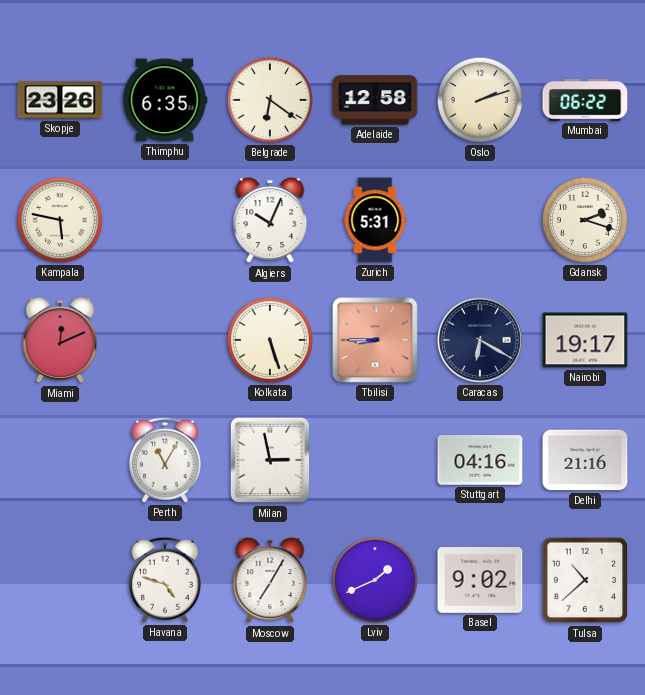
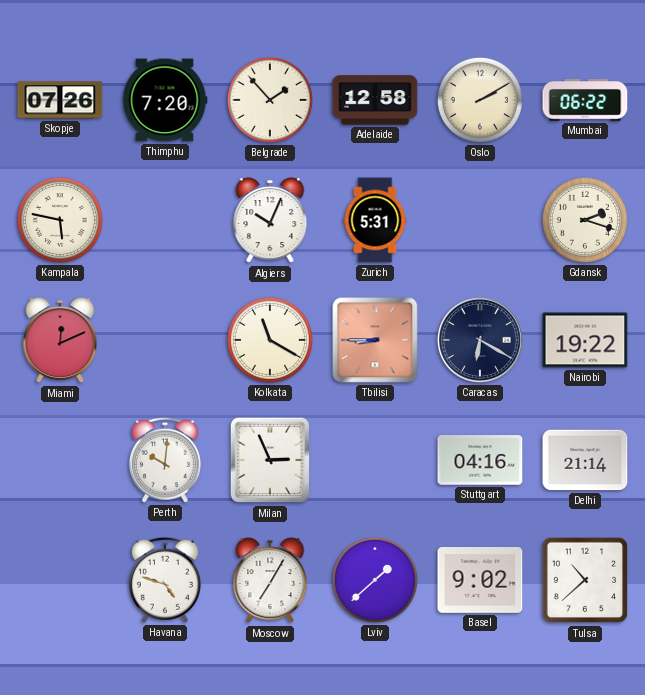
Skopje: 23:26 -> 07:26 (60, 100)
Thimphu: 6:35 -> 7:20 (165, 100)
Belgrade: 6:21 -> 1:53 (270, 100)
Oslo: 2:12 -> 2:10 (480, 100)
Kolkata: 5:27 -> 11:20 (270, 340)
Nairobi: 19:17 -> 19:22 (585, 340)
Perth: 11:05 -> 10:01 (165, 460)
Milan: 2:58 -> 2:56 (270, 460)
Delhi: 21:16 -> 21:14 (585, 460)
Lviv: 1:41 -> 1:38 (375, 580)
